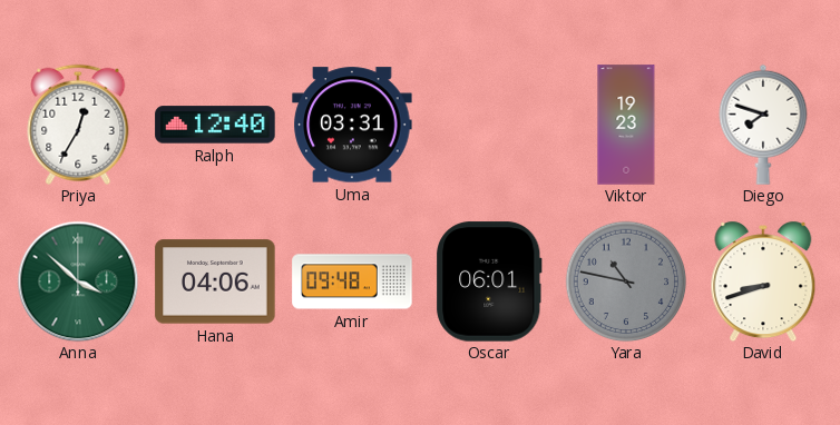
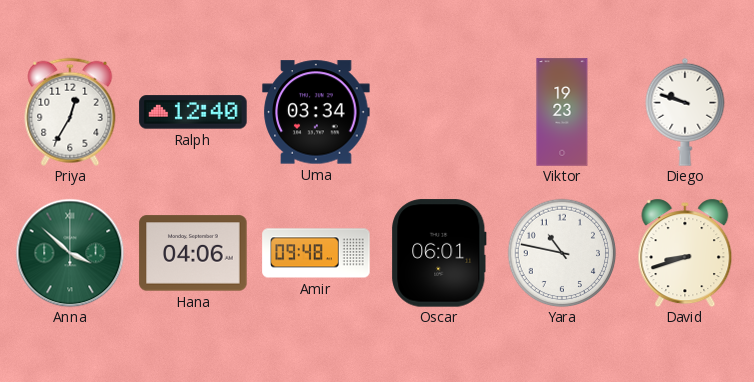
Uma: 03:31 -> 03:34 (316, 112)
Diego: 7:48 -> 9:48 (685, 112)
Yara dial: grey -> white (562, 253)
